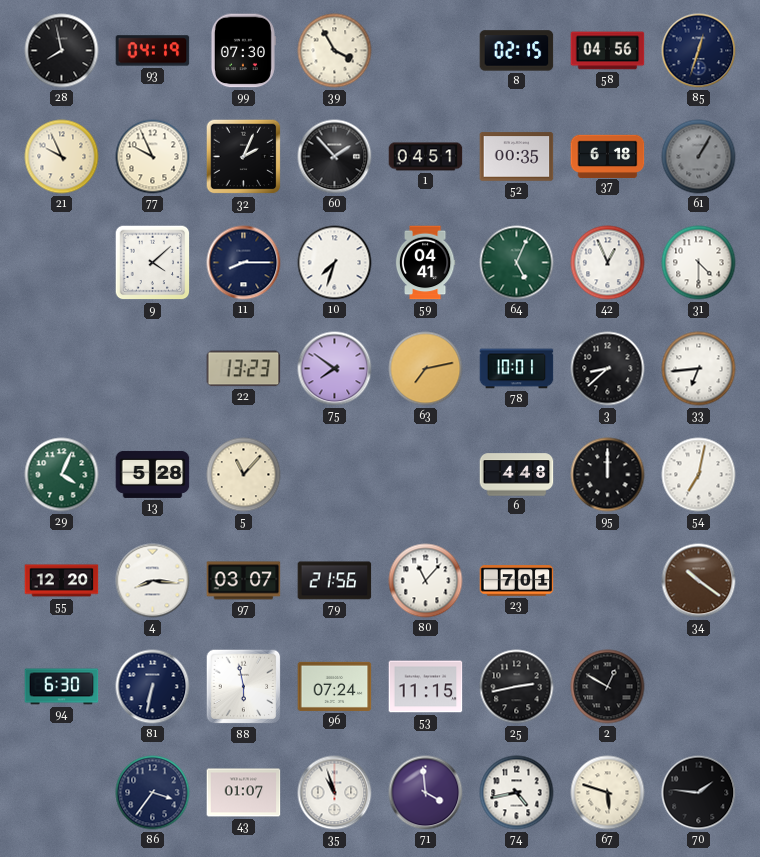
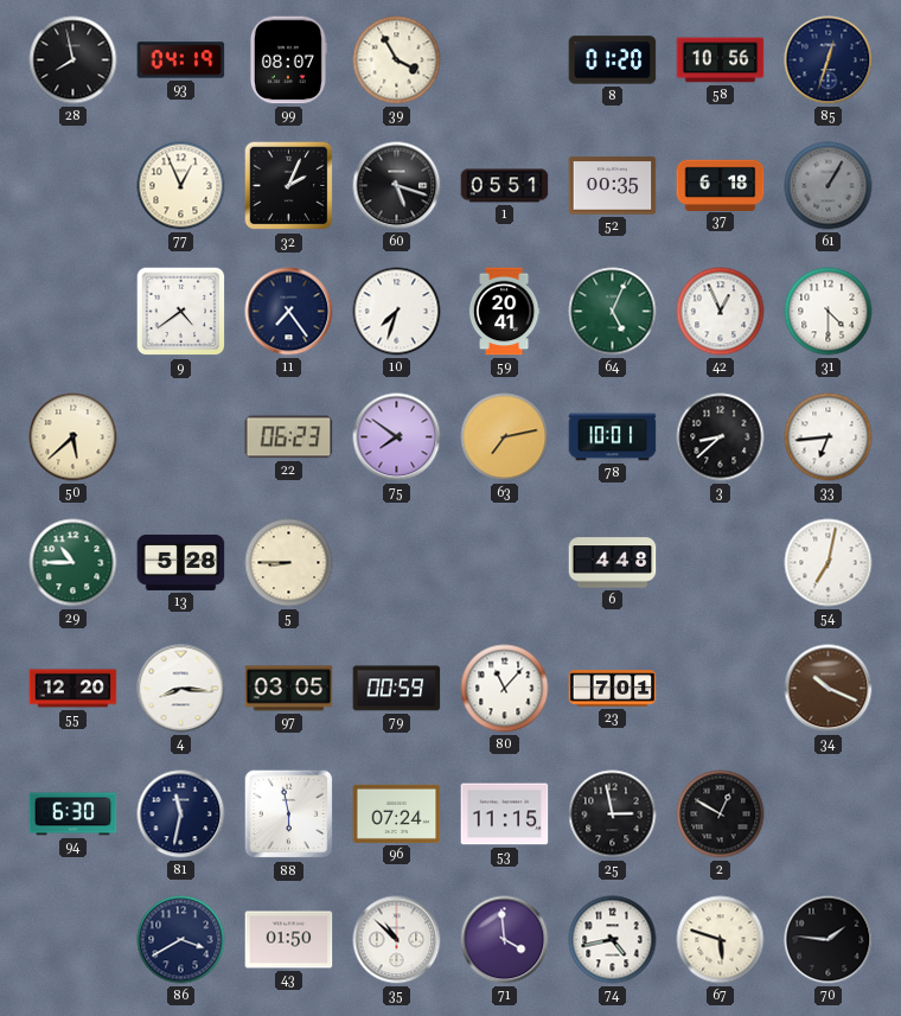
99: 07:30 -> 08:07 (288, 60)
8: 02:15 -> 01:20 (613, 60)
58: 04:56 -> 10:56 (721, 60)
21: 9:56 -> none (62, 157)
77: 9:56 -> 12:56 (181, 186)
60: 1:53 -> 5:18 (397, 186)
1: 04:51 -> 05:51 (505, 186)
9: 4:08 -> 4:39 (181, 312)
11: 8:15 -> 7:24 (289, 312)
59: 04:41 -> 20:41 (504, 312)
50: none -> 5:38 (74, 437)
22: 13:23 -> 06:23 (289, 437)
29: 4:04 -> 10:45 (74, 563)
5: 11:07 -> 8:45 (289, 563)
95: 12:00 -> none (608, 475)
97: 03:07 -> 03:05 (289, 689)
79: 21:56 -> 00:59 (397, 689)
34: 10:21 -> 10:19 (829, 689)
81: 6:32 -> 11:32 (181, 814)
25: 2:43 -> 2:58 (613, 814)
86: 3:36 -> 3:40 (181, 940)
43: 01:07 -> 01:50 (289, 940)
35: 10:57 -> 10:52 (397, 940)
